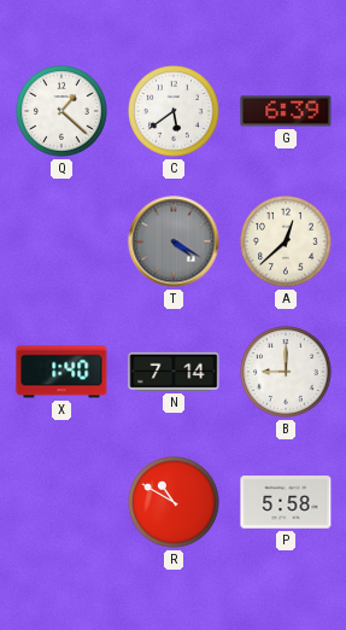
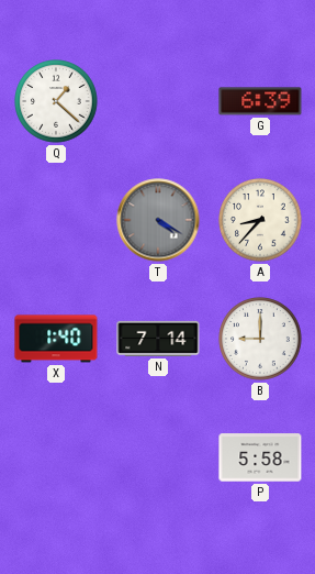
C: 5:39 -> none (174, 111)
A: 12:38 -> 8:37 (260, 220)
R: 10:50 -> none (174, 502)
